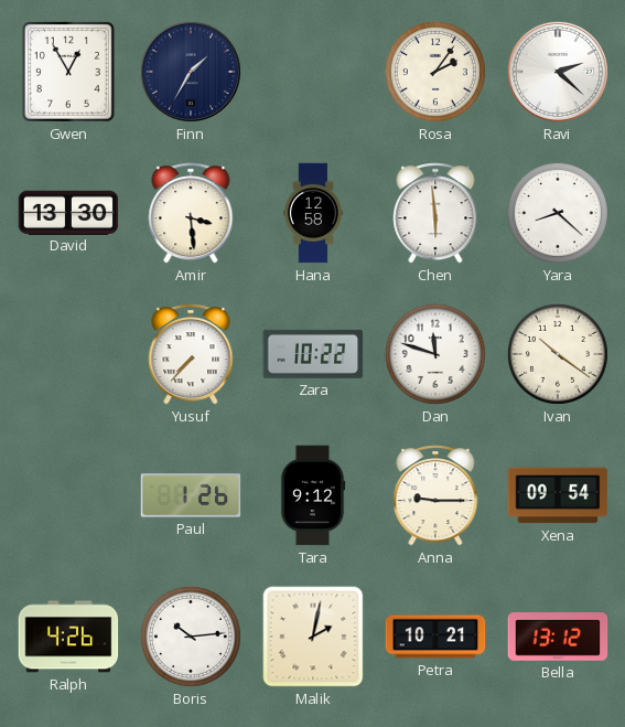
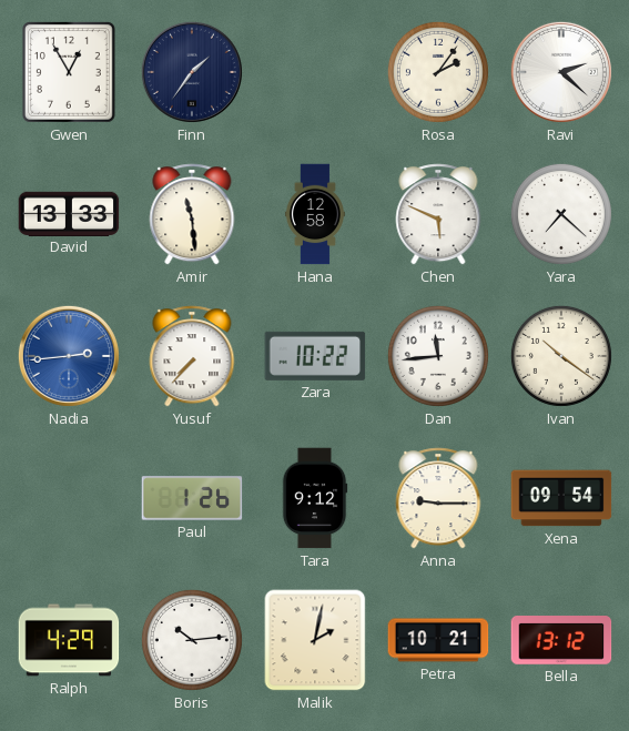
Finn: 1:35 -> 1:36 (192, 72)
David: 13:30 -> 13:33 (69, 213)
Amir: 3:29 -> 11:29 (192, 214)
Chen: 5:59 -> 5:49 (438, 214)
Yara: 8:22 -> 7:22 (561, 214)
Nadia: none -> 2:44 (69, 356)
Dan: 11:48 -> 11:44 (438, 356)
Ralph: 4:26 -> 4:29 (69, 640)
